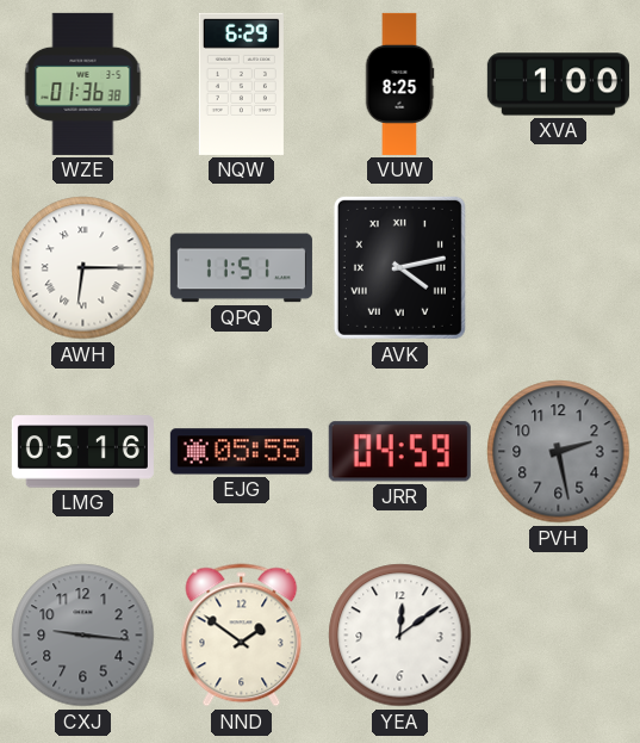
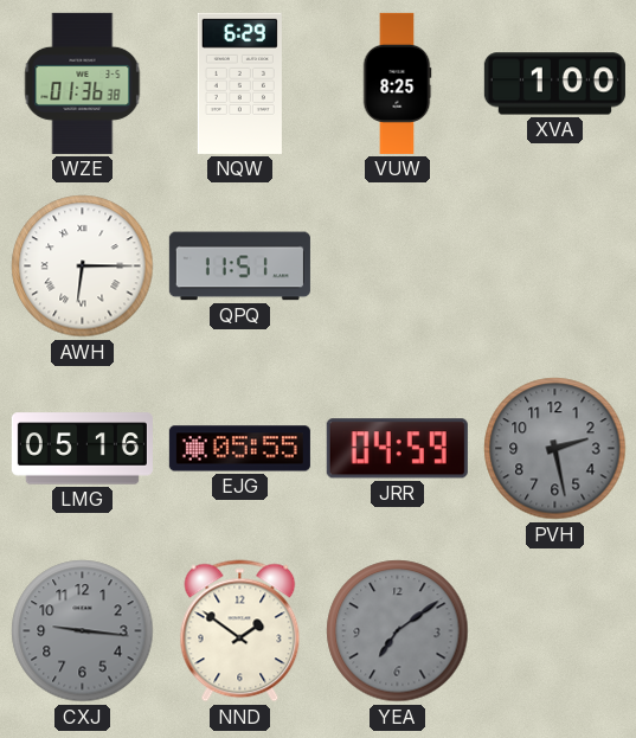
AVK: 4:13 -> none (399, 267)
YEA: 12:09 -> 7:09 (398, 631)
YEA dial: white -> grey (398, 631)
